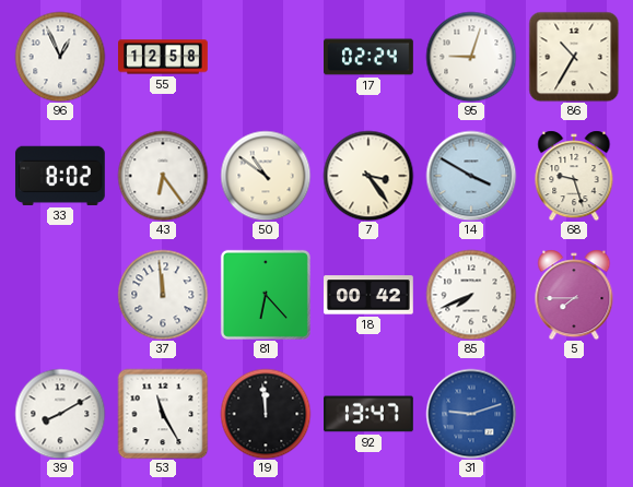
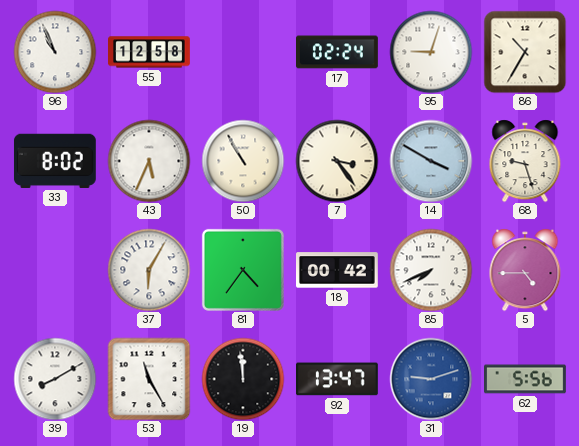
96: 12:56 -> 10:56 (55, 52)
43: 6:24 -> 5:34 (149, 161)
50: 10:51 -> 10:55 (243, 161)
37: 11:59 -> 6:05 (149, 270)
81: 6:23 -> 4:36 (243, 270)
5: 7:45 -> 4:45 (525, 270)
62: none -> 5:56 (526, 379)
